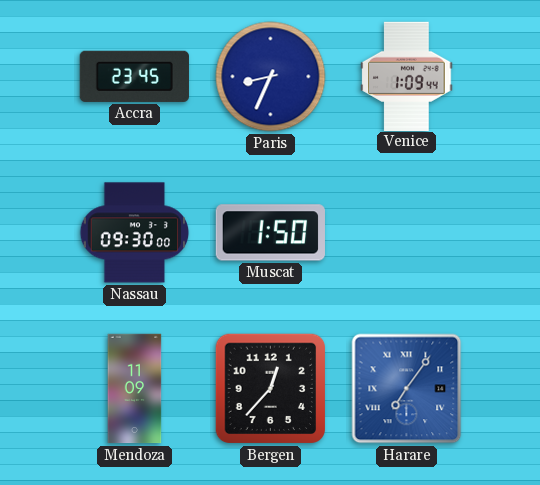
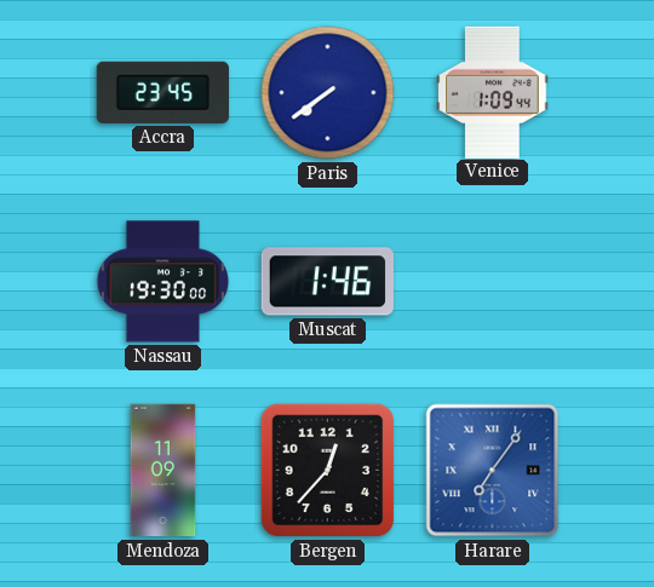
Paris: 8:34 -> 7:39 (328, 93)
Nassau: 09:30 -> 19:30 (163, 282)
Muscat: 1:50 -> 1:46 (327, 282)
